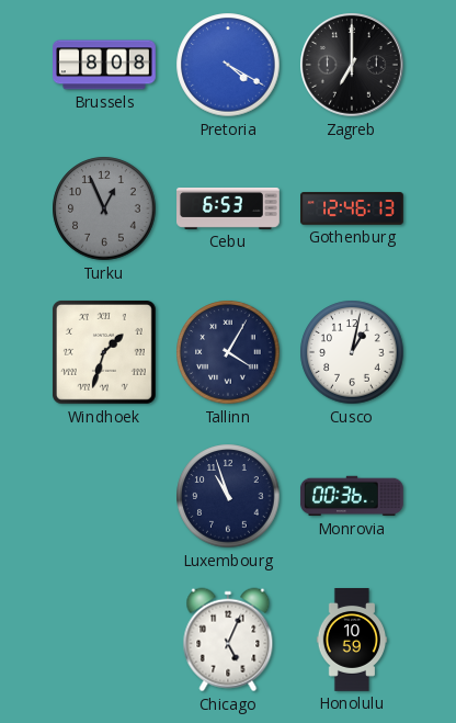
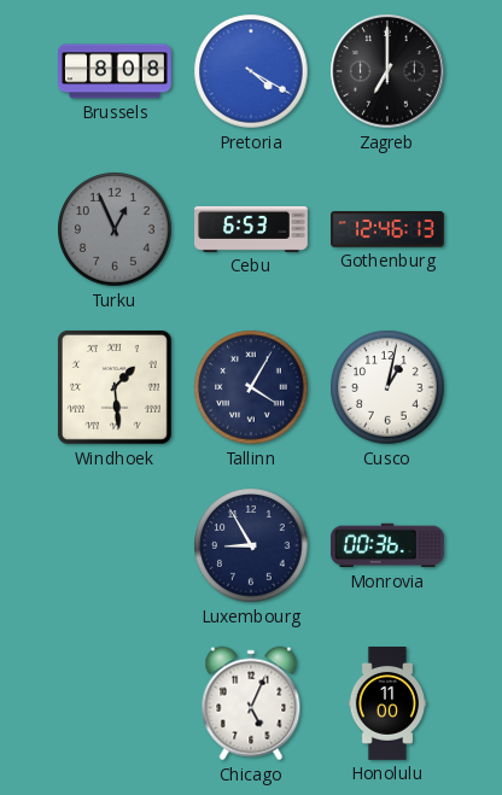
Windhoek: 1:33 -> 1:29 (115, 387)
Luxembourg: 10:57 -> 8:55 (251, 545)
Honolulu: 10:59 -> 11:00 (387, 705)
